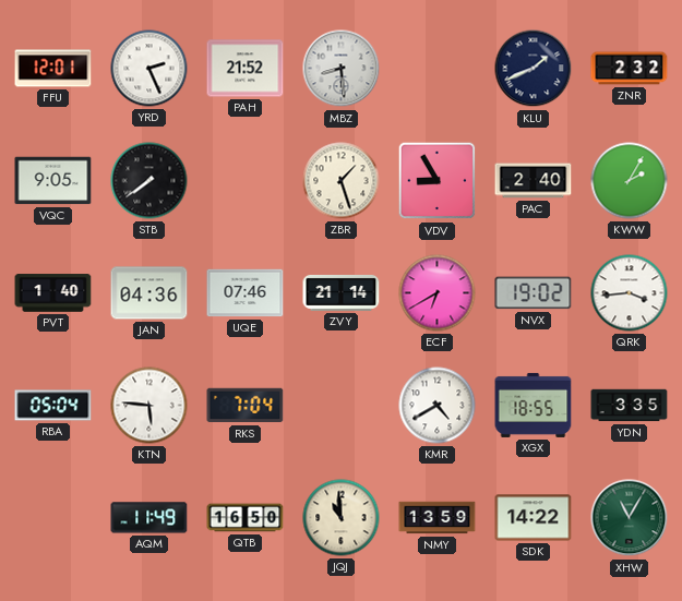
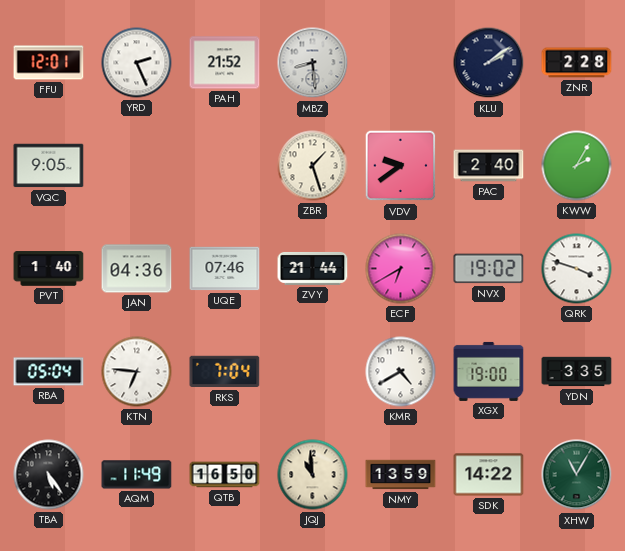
KLU: 1:41 -> 2:09 (489, 63)
ZNR: 2:32 -> 2:28 (577, 63)
STB: 7:39 -> none (149, 181)
VDV: 8:55 -> 9:39 (401, 166)
ZVY: 21:14 -> 21:44 (313, 268)
QRK: 3:44 -> 3:48 (577, 269)
KTN: 5:46 -> 6:46 (137, 372)
XGX: 18:55 -> 19:00 (489, 371)
TBA: none -> 5:24 (49, 475)
